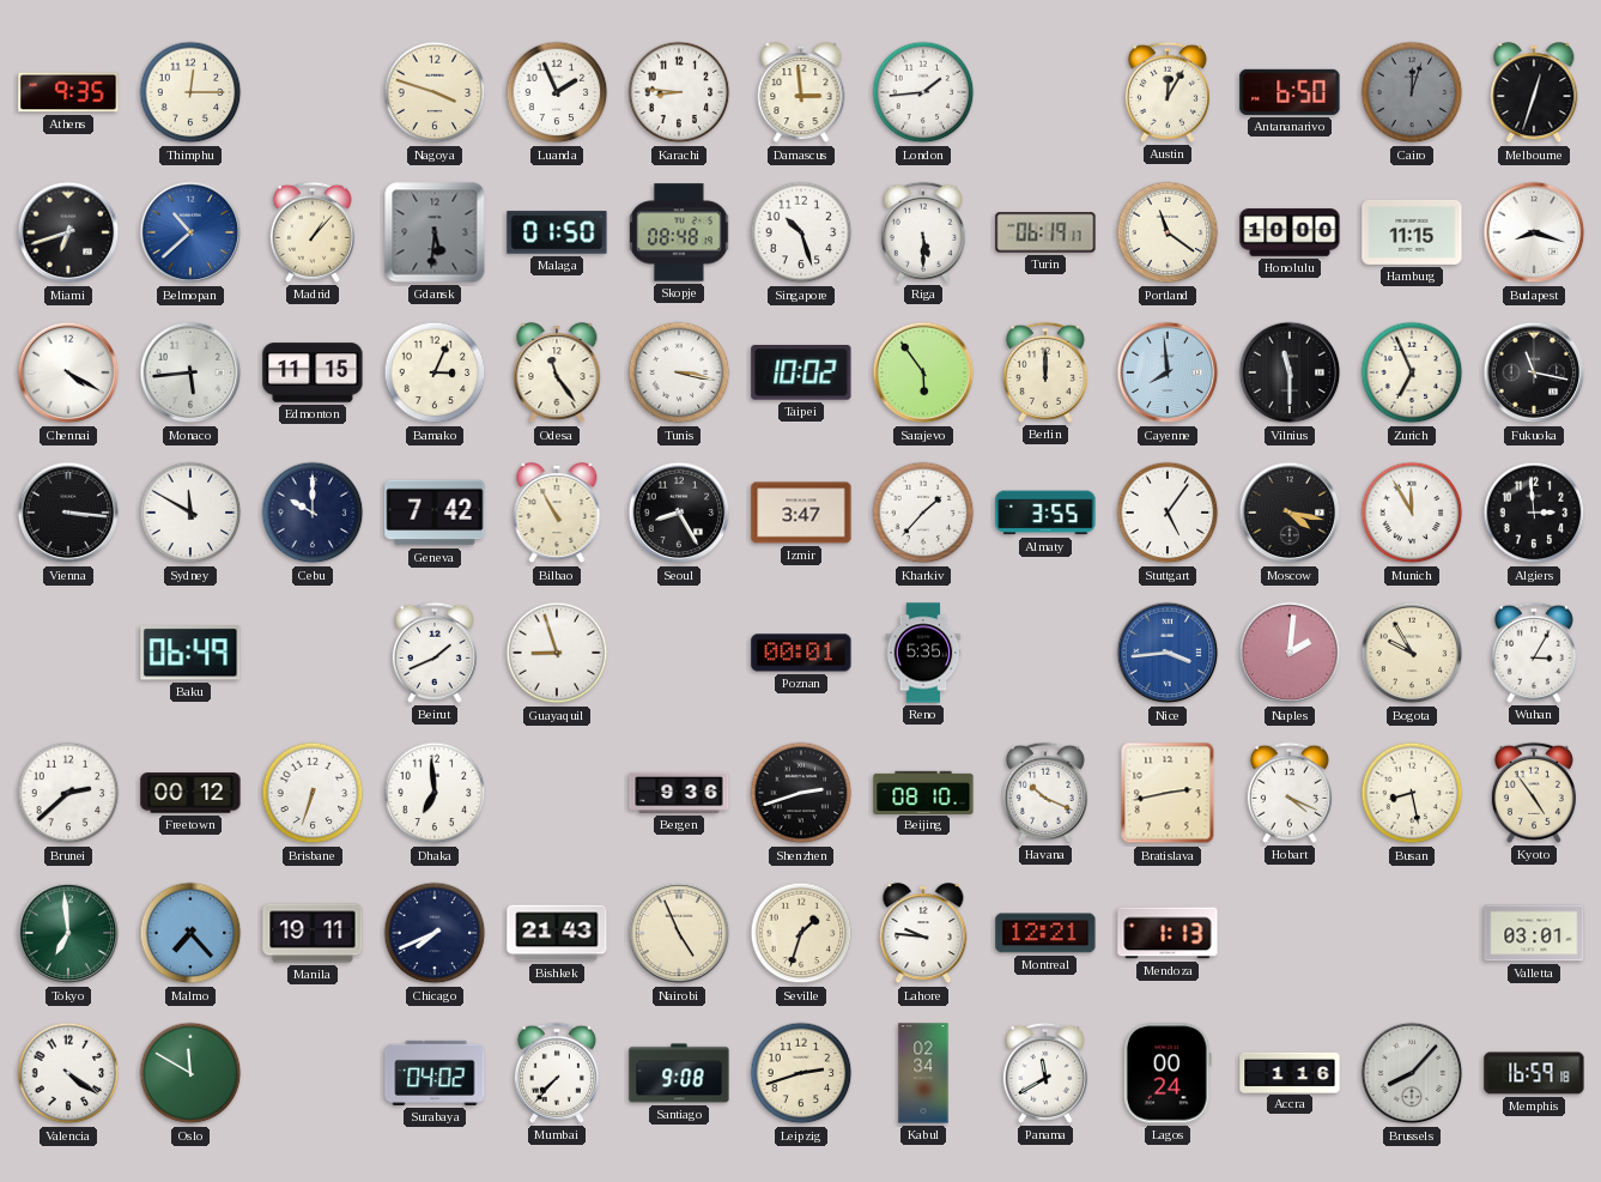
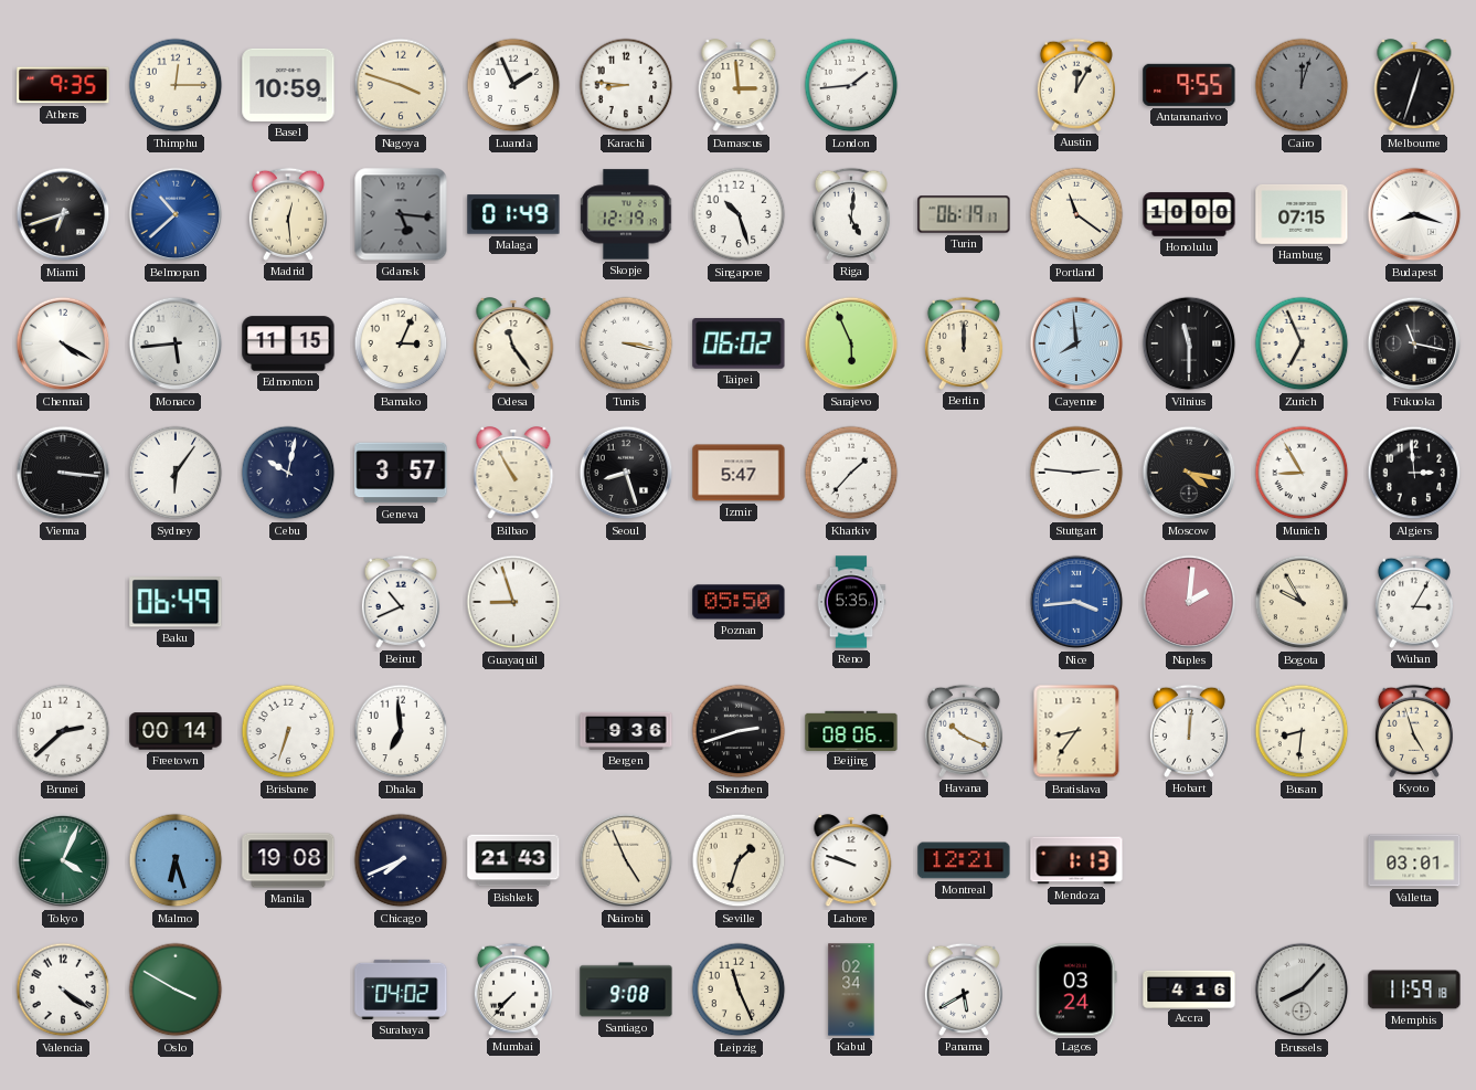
Basel: none -> 10:59 (288, 85)
Antananarivo: 6:50 -> 9:55 (1189, 85)
Madrid: 1:07 -> 12:29 (288, 214)
Gdansk: 5:31 -> 5:16 (401, 214)
Malaga: 01:50 -> 01:49 (513, 214)
Skopje: 08:48 -> 12:19 (626, 214)
Riga: 5:30 -> 5:01 (851, 214)
Hamburg: 11:15 -> 07:15 (1302, 214)
Taipei: 10:02 -> 06:02 (739, 345)
Sarajevo: 5:54 -> 5:56 (851, 343)
Sydney: 11:50 -> 6:06 (176, 473)
Cebu: 10:00 -> 10:02 (288, 473)
Geneva: 7:42 -> 3:57 (401, 473)
Seoul: 8:25 -> 8:27 (626, 473)
Izmir: 3:47 -> 5:47 (739, 473)
Almaty: 3:55 -> none (1045, 513)
Stuttgart: 5:06 -> 2:46 (1076, 473)
Munich: 11:55 -> 8:55 (1302, 473)
Beirut: 1:41 -> 10:41 (401, 602)
Poznan: 00:01 -> 05:50 (739, 602)
Freetown: 00:12 -> 00:14 (176, 731)
Beijing: 08:10 -> 08:06 (851, 730)
Bratislava: 2:43 -> 8:36 (1076, 731)
Hobart: 4:19 -> 12:01 (1189, 731)
Busan: 8:28 -> 8:31 (1302, 731)
Kyoto: 4:54 -> 4:57 (1414, 731)
Tokyo: 6:59 -> 4:04 (63, 860)
Malmo: 7:23 -> 6:27 (176, 860)
Manila: 19:11 -> 19:08 (288, 860)
Lahore: 9:46 -> 9:48 (851, 861)
Oslo: 11:50 -> 3:50 (176, 990)
Leipzig: 2:42 -> 11:26 (739, 990)
Panama: 11:40 -> 5:40 (964, 990)
Lagos: 00:24 -> 03:24 (1076, 990)
Accra: 1:16 -> 4:16 (1189, 988)
Memphis: 16:59 -> 11:59 (1414, 990)
